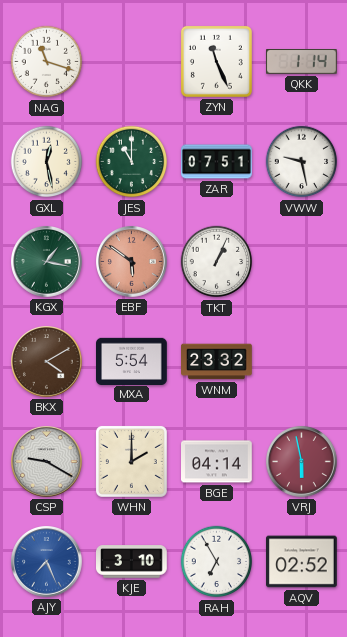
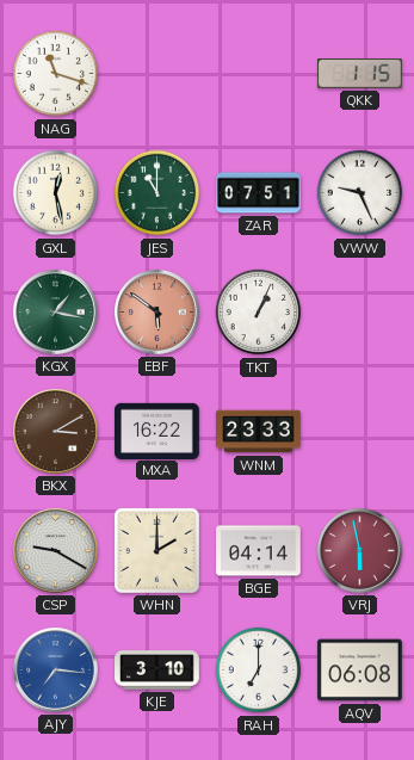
ZYN: 11:26 -> none (216, 61)
QKK: 1:14 -> 1:15 (360, 74)
VWW: 9:28 -> 9:26 (360, 193)
BKX: 4:10 -> 3:10 (56, 432)
MXA: 5:54 -> 16:22 (157, 431)
WNM: 23:32 -> 23:33 (259, 432)
AJY: 7:26 -> 7:16 (56, 671)
RAH: 6:55 -> 7:00 (259, 671)
AQV: 02:52 -> 06:08 (360, 671)
